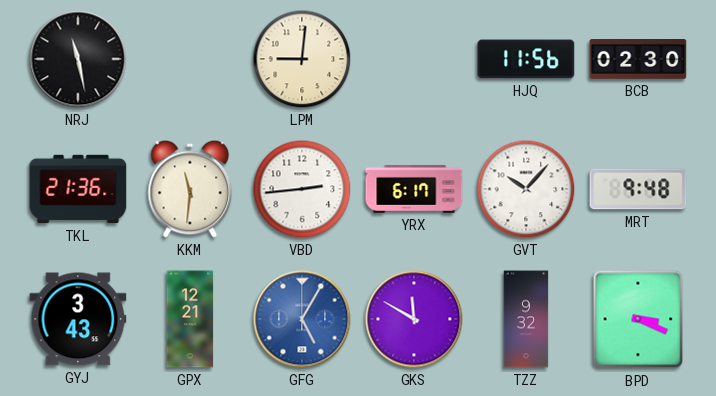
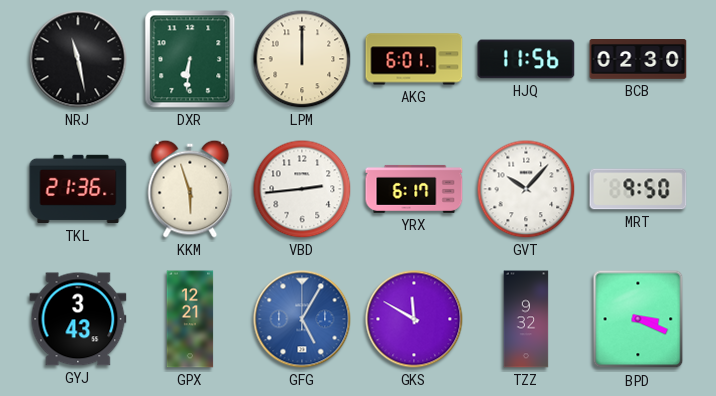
DXR: none -> 6:31 (190, 59)
LPM: 9:01 -> 12:00 (302, 59)
AKG: none -> 6:01 (414, 59)
KKM: 11:31 -> 5:57 (190, 189)
MRT: 9:48 -> 9:50 (638, 189)
